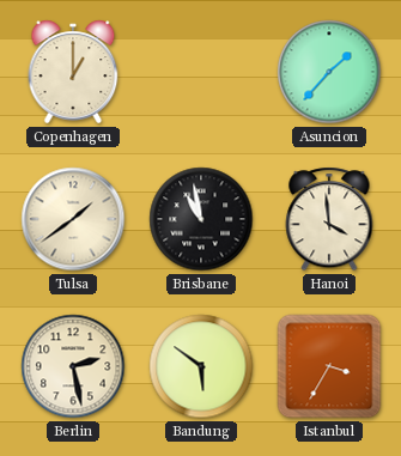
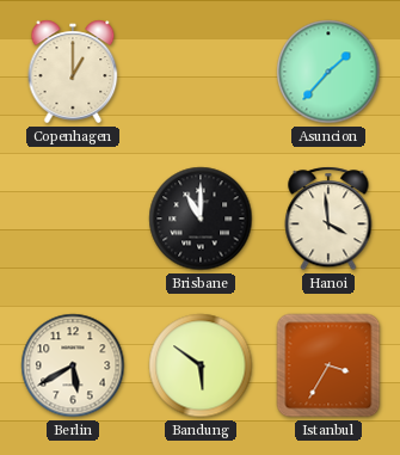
Tulsa: 1:39 -> none (73, 219)
Brisbane: 10:58 -> 11:00 (201, 219)
Berlin: 2:28 -> 5:40 (73, 365)
